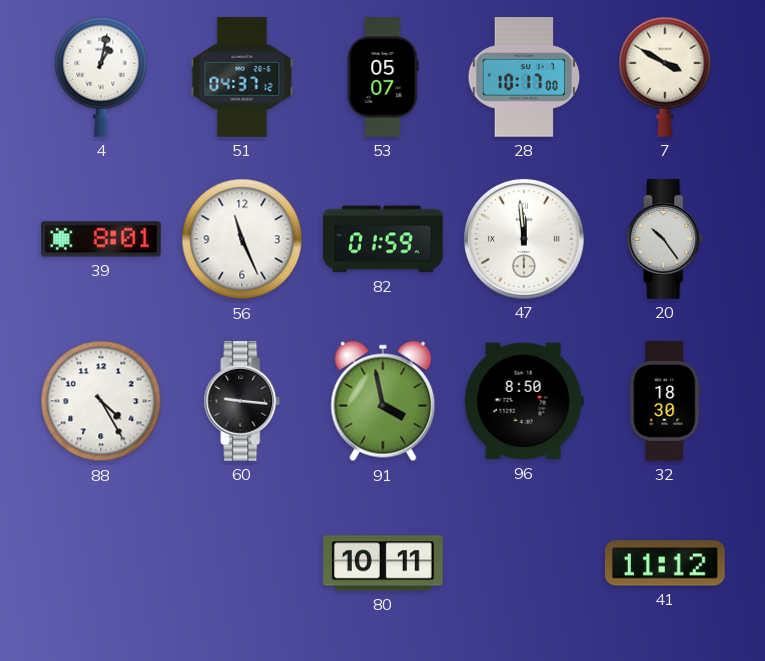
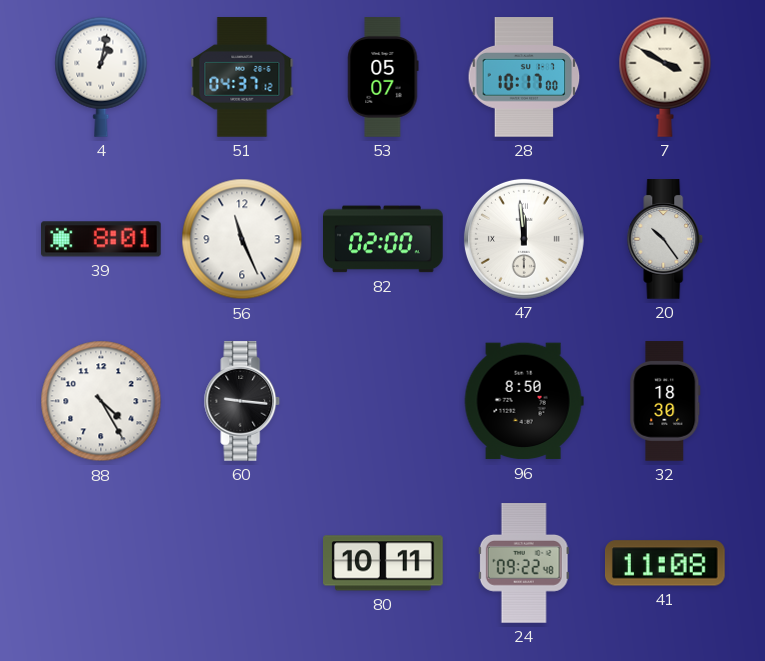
82: 01:59 -> 02:00 (383, 239)
91: 3:58 -> none (383, 401)
24: none -> 09:22 (524, 563)
41: 11:12 -> 11:08 (666, 563)
